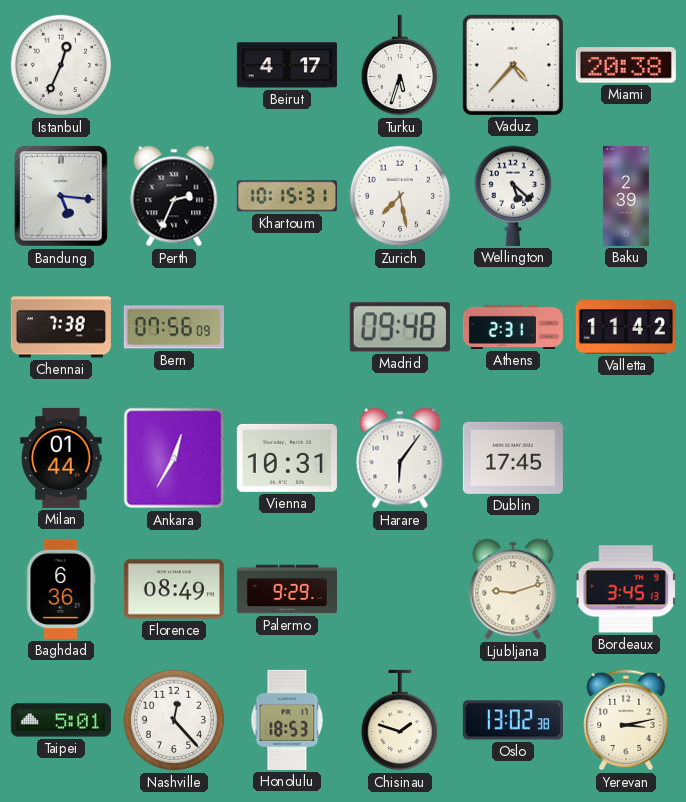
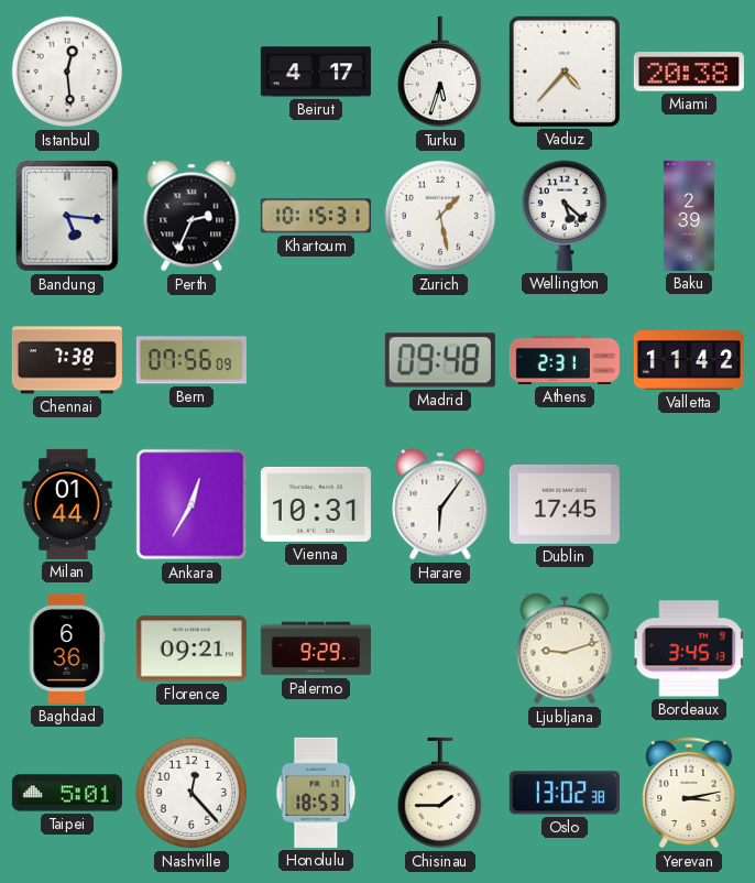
Istanbul: 12:34 -> 12:29 (67, 72)
Zurich: 7:28 -> 1:28 (440, 216)
Florence: 08:49 -> 09:21 (192, 648)
Chisinau: 1:48 -> 1:45 (439, 793)
